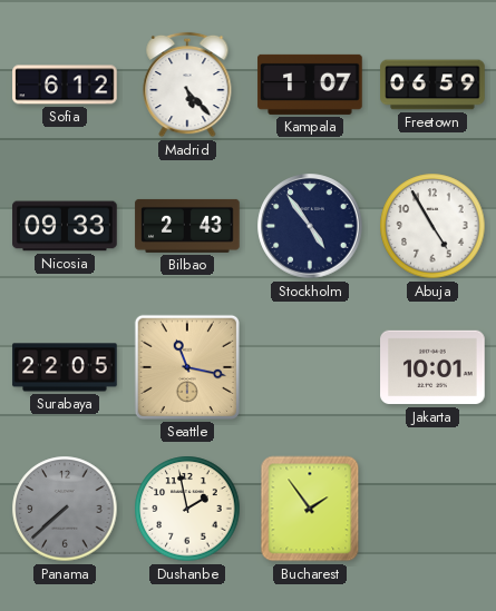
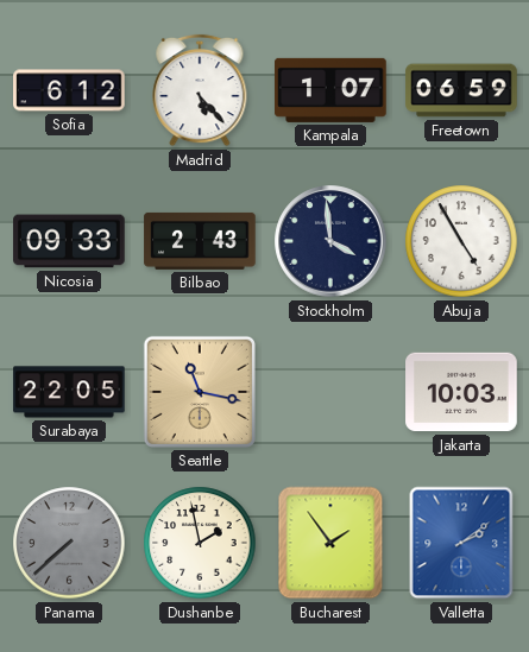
Stockholm: 4:54 -> 3:59 (330, 241)
Jakarta: 10:01 -> 10:03 (461, 392)
Valletta: none -> 2:09 (461, 543)
